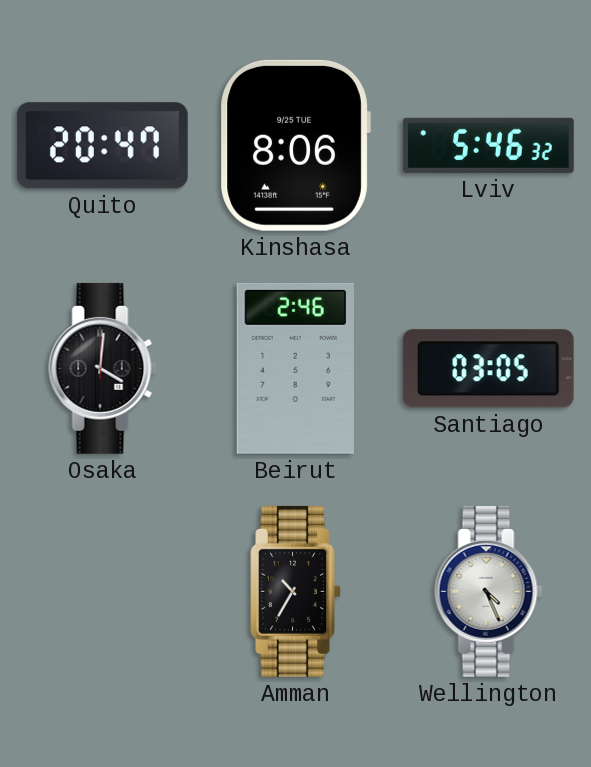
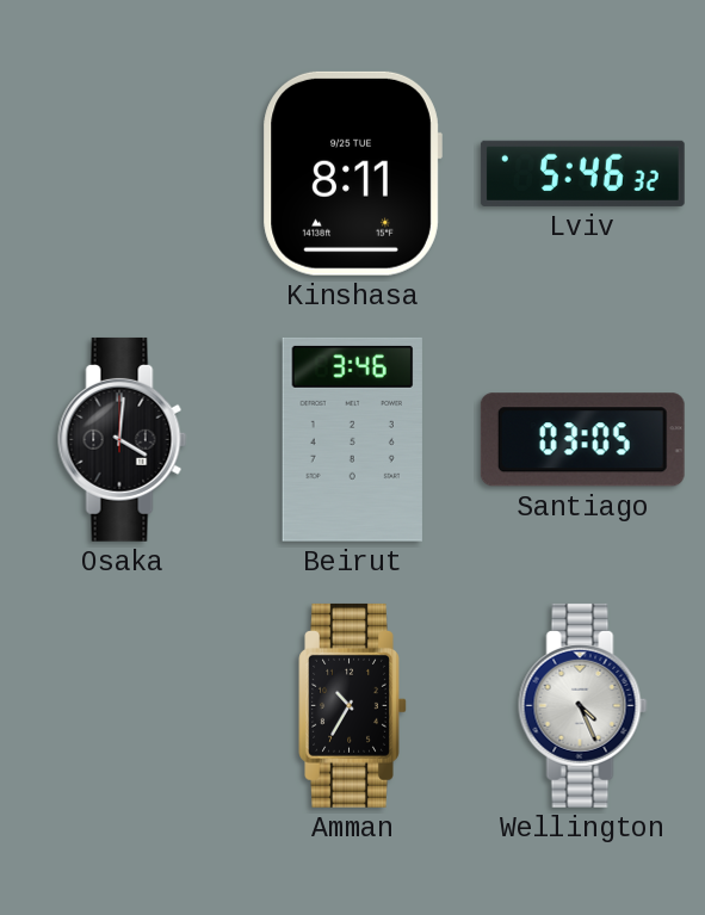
Quito: 20:47 -> none (102, 146)
Kinshasa: 8:06 -> 8:11 (352, 173)
Beirut: 2:46 -> 3:46 (352, 439)
